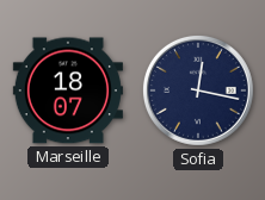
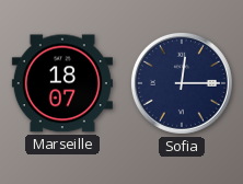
Sofia: 12:17 -> 12:15 (182, 83)
